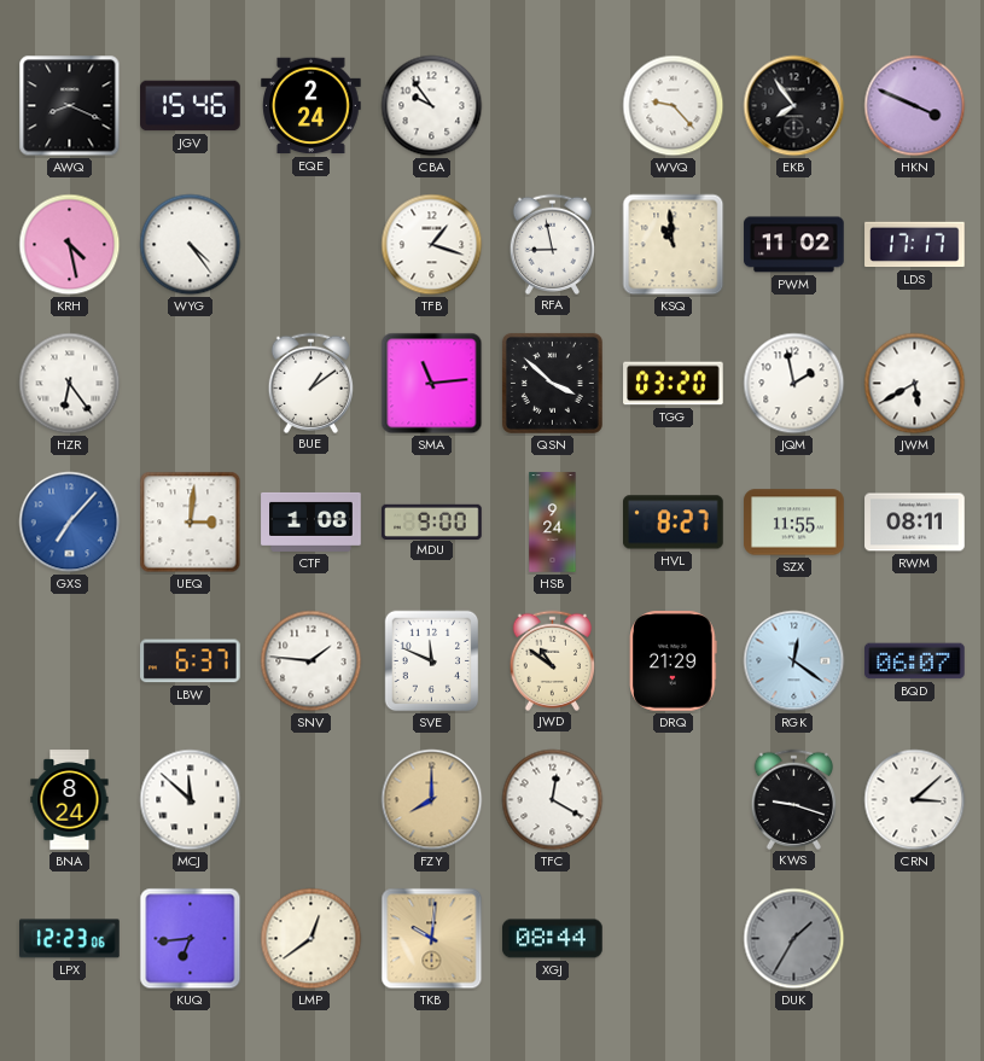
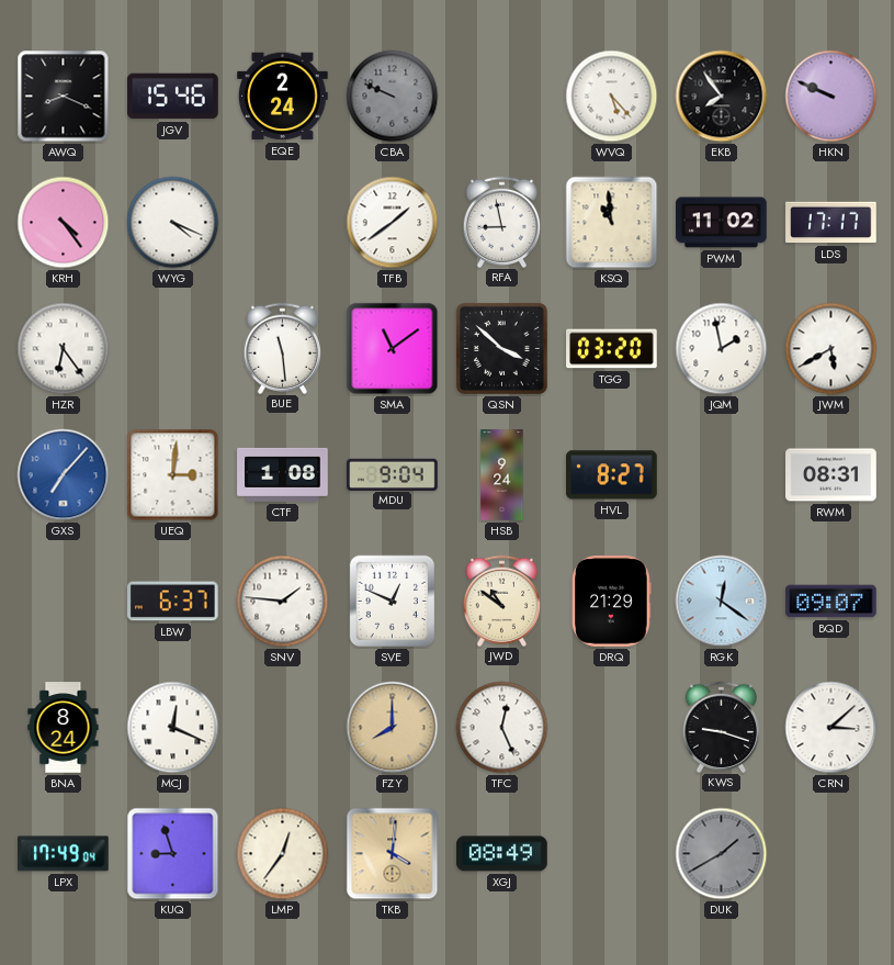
CBA: 9:54 -> 9:49 (393, 97)
CBA dial: white -> grey (393, 97)
WVQ: 9:23 -> 5:23 (612, 97)
HKN: 3:49 -> 9:49 (831, 97)
KRH: 4:28 -> 4:24 (64, 223)
WYG: 4:24 -> 4:19 (173, 223)
TFB: 1:18 -> 1:39 (393, 223)
BUE: 1:09 -> 11:29 (283, 348)
SMA: 11:14 -> 11:09 (393, 349)
MDU: 9:00 -> 9:04 (393, 474)
SZX: 11:55 -> none (794, 523)
RWM: 08:11 -> 08:31 (831, 475)
SVE: 11:49 -> 12:49 (393, 602)
BQD: 06:07 -> 09:07 (831, 602)
MCJ: 11:52 -> 12:19 (173, 728)
TFC: 12:20 -> 12:26 (502, 728)
LPX: 12:23 -> 17:49 (64, 854)
KUQ: 6:44 -> 8:57 (173, 854)
LMP: 12:39 -> 12:36 (283, 854)
TKB: 10:01 -> 4:01 (393, 854)
XGJ: 08:44 -> 08:49 (502, 854)
DUK: 1:35 -> 1:40 (722, 854)
